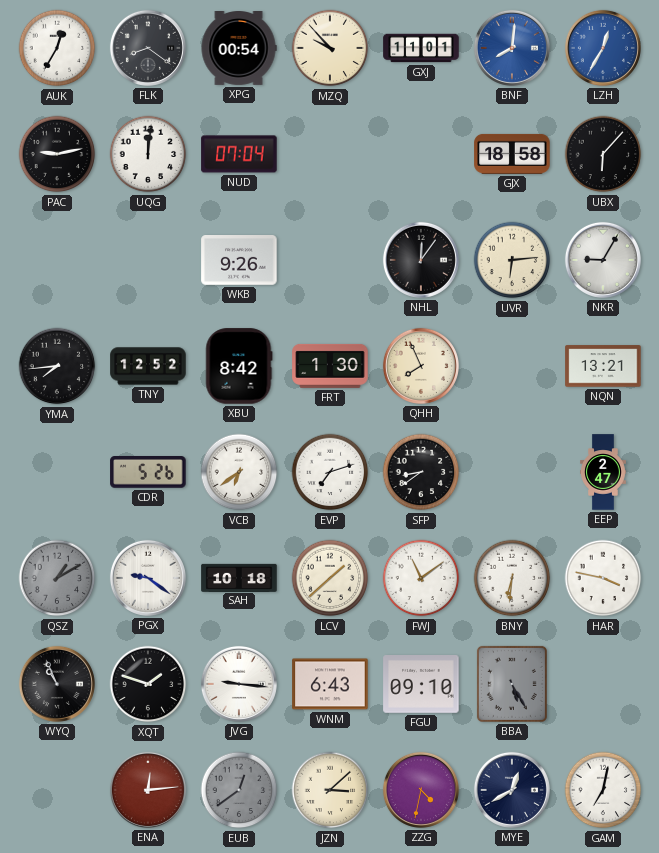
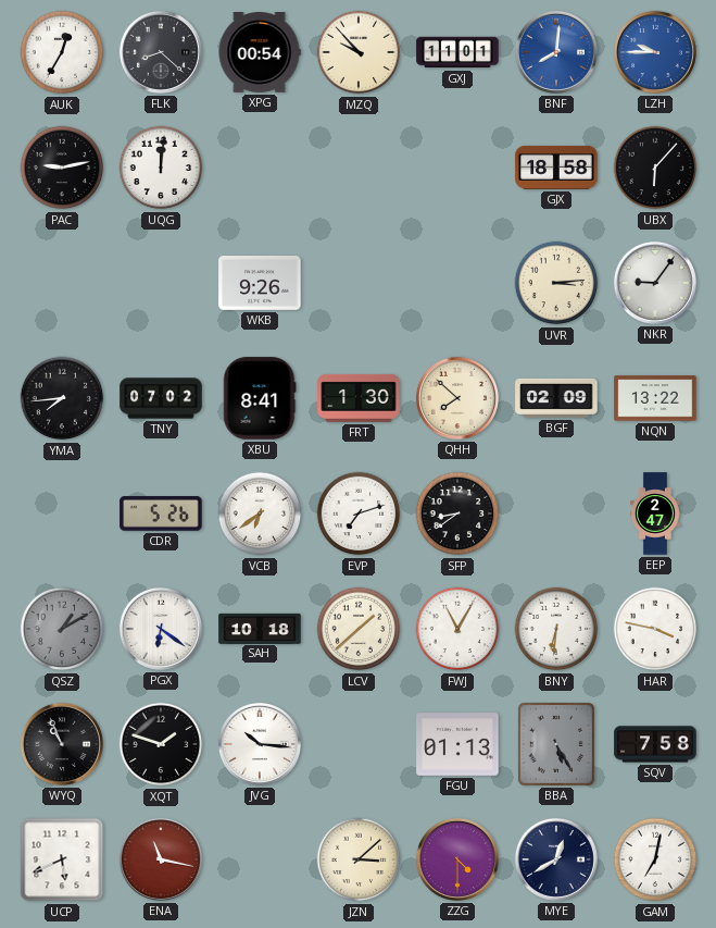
FLK: 8:21 -> 8:22 (161, 52)
LZH: 12:35 -> 9:45 (655, 52)
NUD: 07:04 -> none (239, 154)
NHL: 12:06 -> none (421, 260)
UVR: 6:14 -> 3:14 (556, 283)
NKR: 9:05 -> 9:06 (655, 283)
TNY: 12:52 -> 07:02 (161, 398)
XBU: 8:42 -> 8:41 (260, 398)
QHH: 7:56 -> 7:52 (457, 398)
BGF: none -> 02:09 (556, 398)
NQN: 13:21 -> 13:22 (655, 398)
PGX: 9:21 -> 6:21 (161, 629)
FWJ: 11:09 -> 11:05 (457, 629)
JVG: 9:16 -> 10:16 (260, 744)
WNM: 6:43 -> none (330, 684)
FGU: 09:10 -> 01:13 (457, 745)
SQV: none -> 7:58 (655, 744)
UCP: none -> 5:41 (62, 859)
ENA: 12:14 -> 11:17 (161, 859)
EUB: 12:39 -> none (239, 790)
ZZG: 4:32 -> 4:30 (457, 859)
